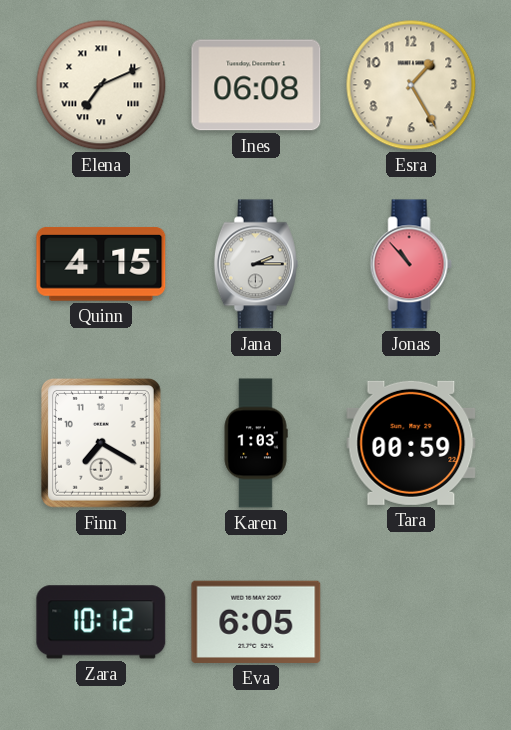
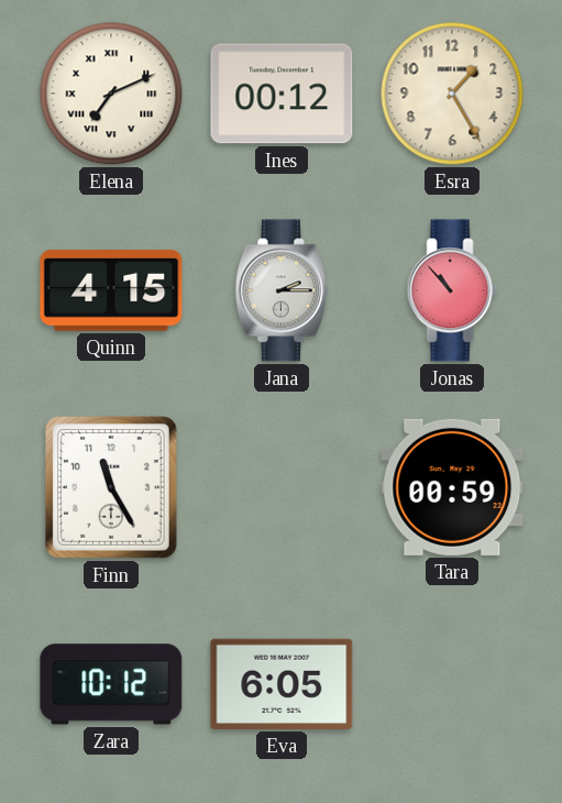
Ines: 06:08 -> 00:12 (282, 94)
Finn: 7:20 -> 11:25 (111, 487)
Karen: 1:03 -> none (256, 443)
